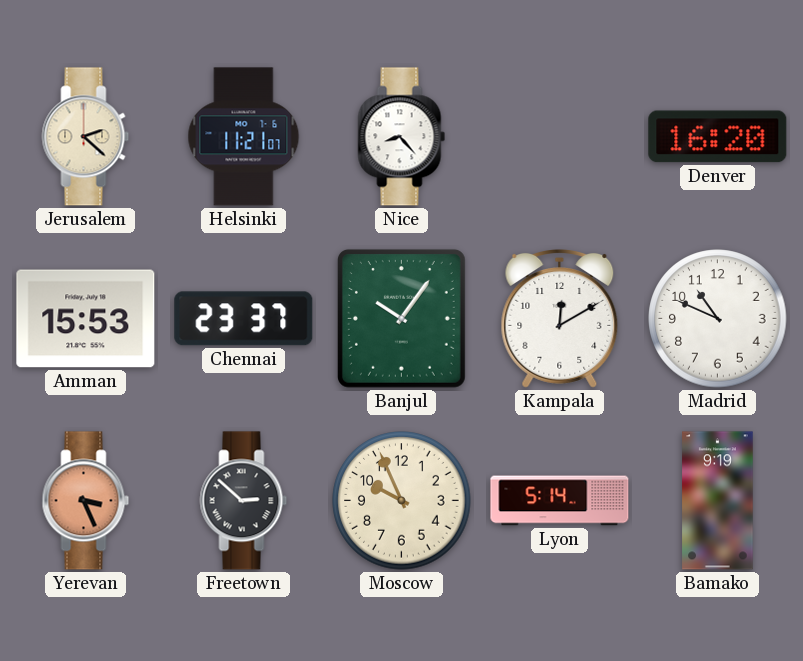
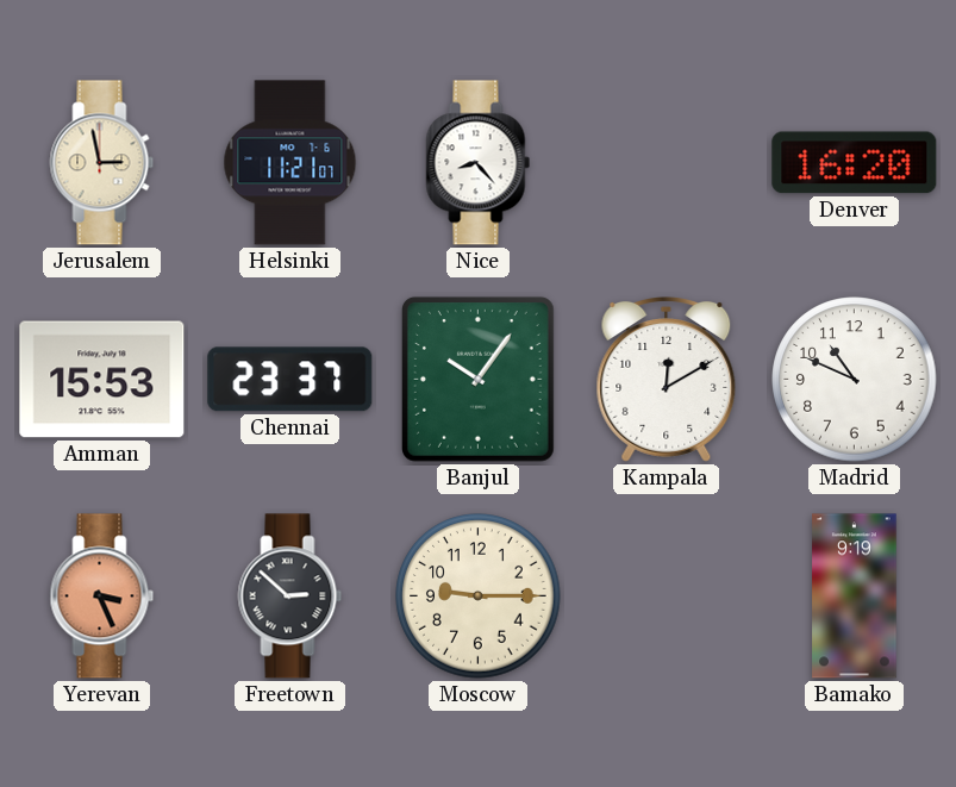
Jerusalem: 2:22 -> 2:58 (102, 163)
Moscow: 9:56 -> 9:15 (479, 597)
Lyon: 5:14 -> none (560, 501)
